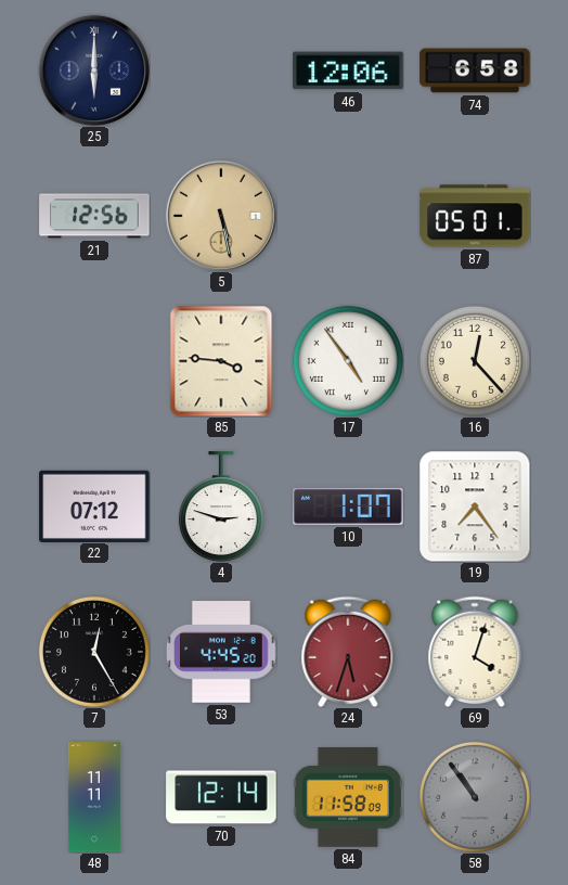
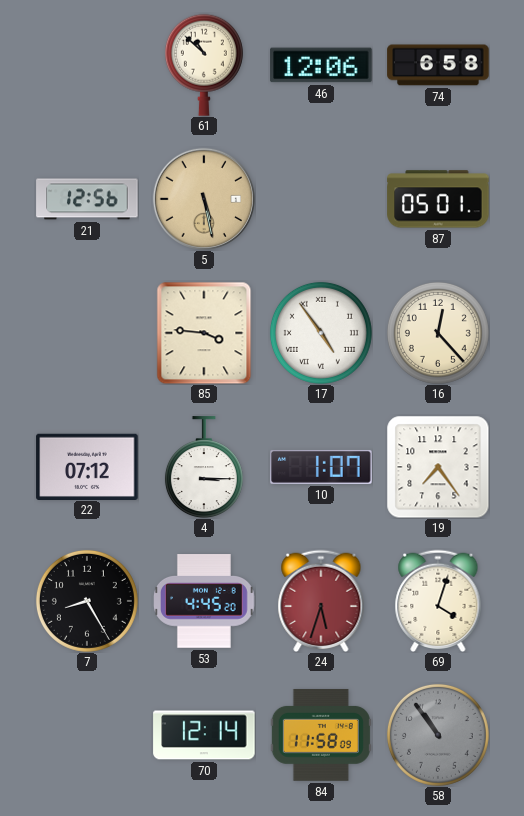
25: 6:00 -> none (93, 69)
61: none -> 10:52 (204, 65)
4: 2:48 -> 3:15 (204, 467)
7: 12:25 -> 8:25 (87, 601)
48: 11:11 -> none (94, 797)
